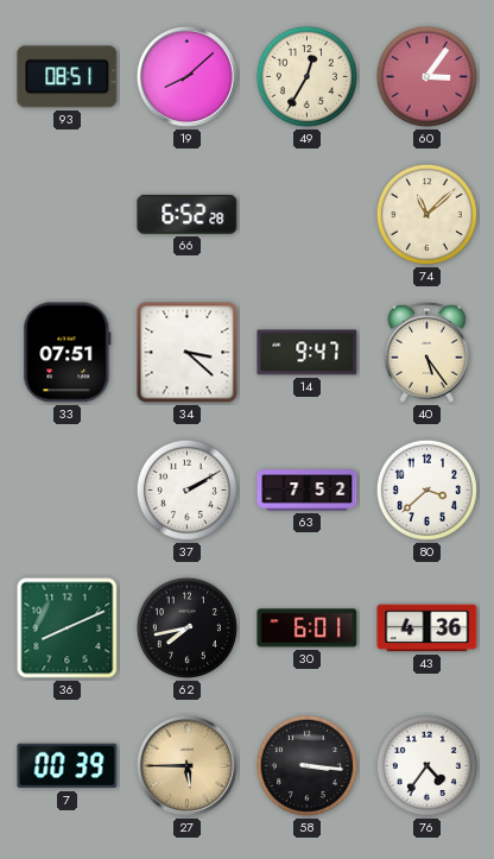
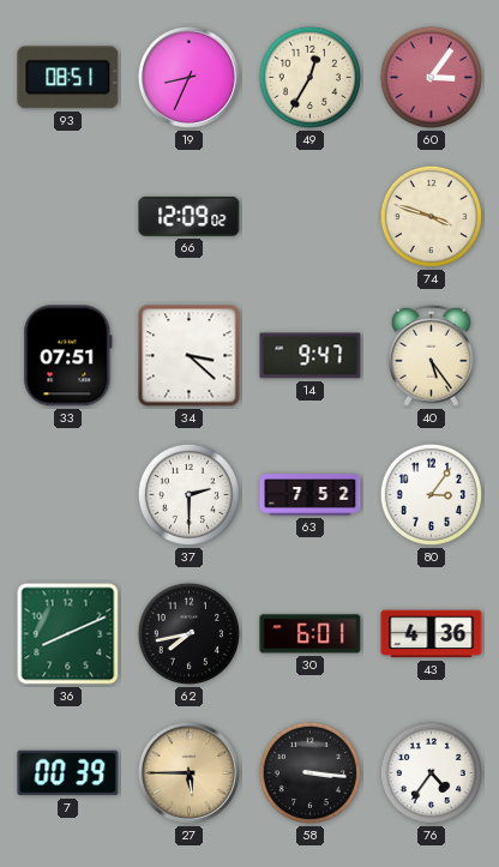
19: 8:08 -> 8:34 (188, 77)
66: 6:52 -> 12:09 (190, 216)
74: 11:08 -> 3:48 (431, 216)
37: 2:10 -> 2:30 (188, 494)
80: 3:38 -> 3:06 (431, 494)
